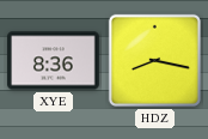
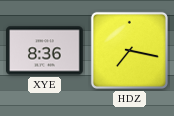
HDZ: 8:17 -> 7:17 (129, 50)
